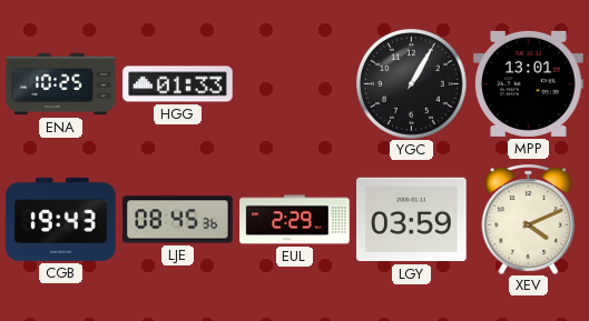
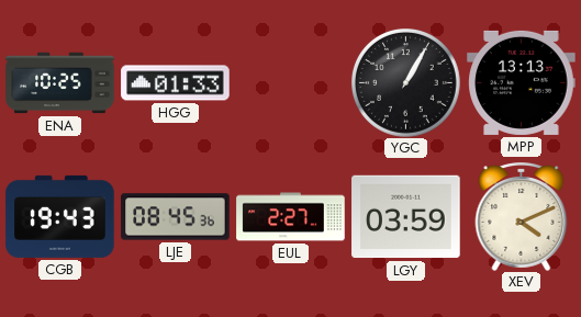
MPP: 13:01 -> 13:13 (522, 82)
EUL: 2:29 -> 2:27 (291, 217)
